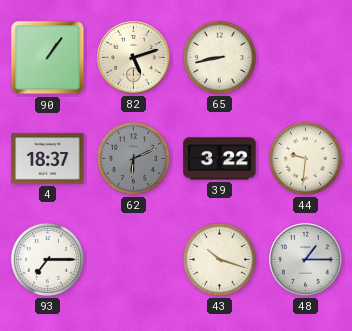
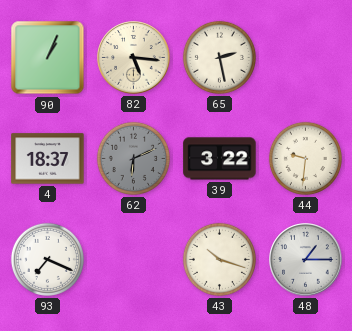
90: 1:06 -> 1:04 (48, 58)
82: 5:12 -> 5:16 (134, 58)
65: 8:43 -> 2:28 (219, 57)
93: 7:15 -> 7:19 (47, 259)
